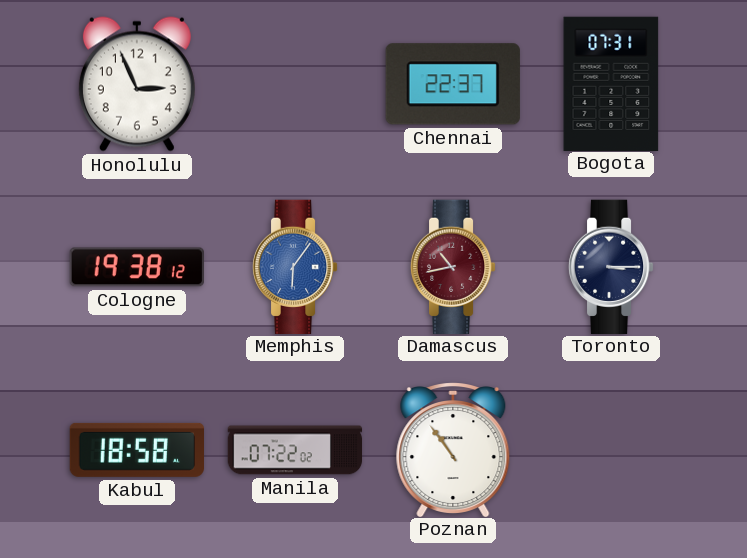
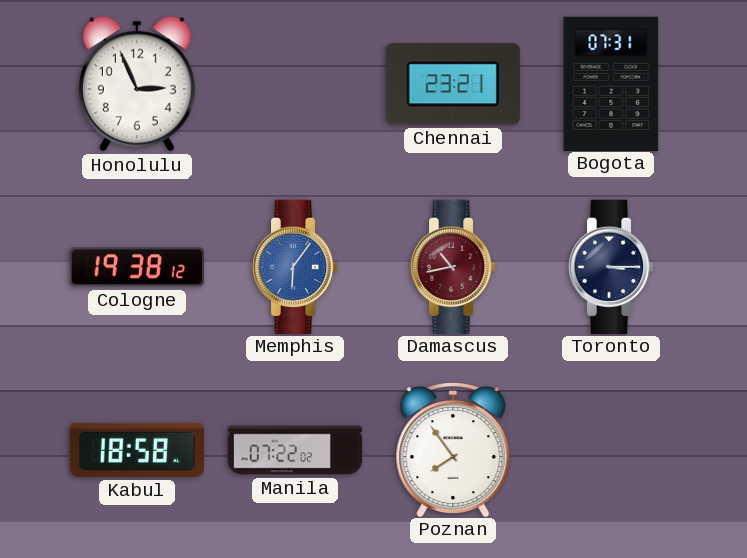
Chennai: 22:37 -> 23:21 (453, 84)
Poznan: 10:54 -> 7:54 (453, 449)
